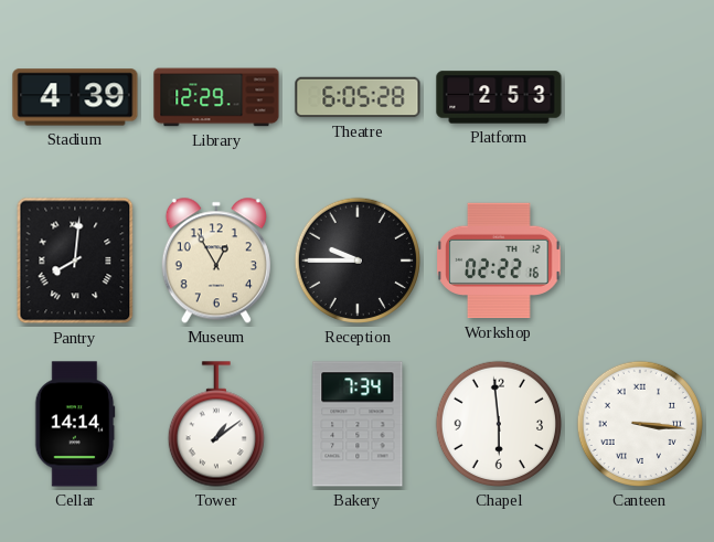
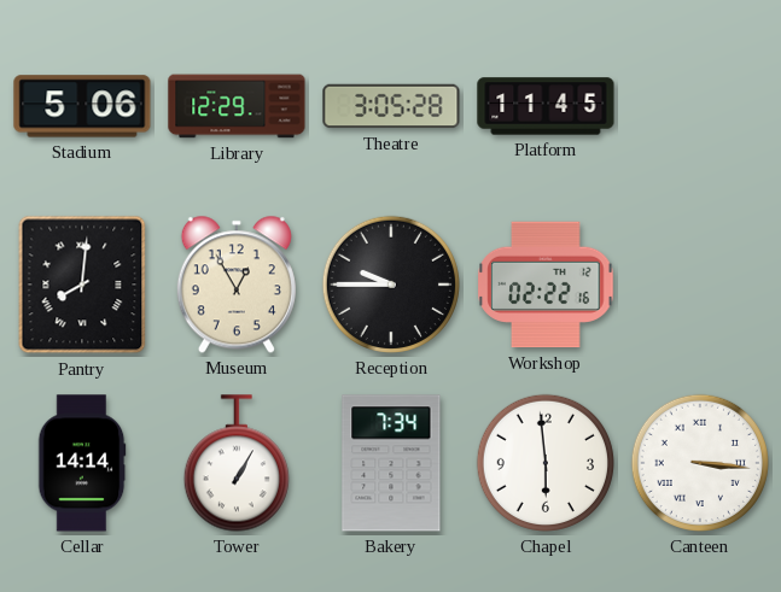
Stadium: 4:39 -> 5:06 (82, 106)
Theatre: 6:05 -> 3:05 (391, 106)
Platform: 2:53 -> 11:45 (546, 106)
Tower: 1:09 -> 1:05 (237, 463)
